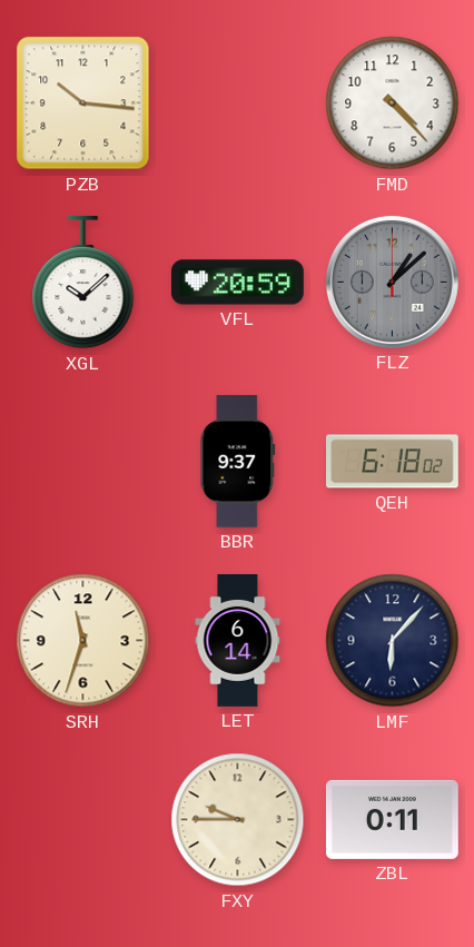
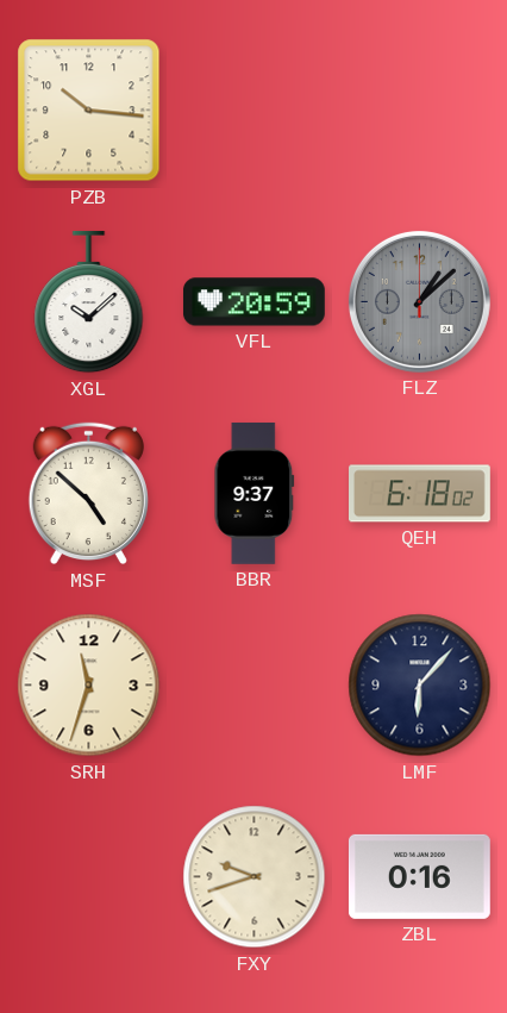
FMD: 4:23 -> none (393, 103)
MSF: none -> 4:52 (88, 494)
LET: 6:14 -> none (238, 641)
FXY: 9:45 -> 9:42 (255, 877)
ZBL: 0:11 -> 0:16 (419, 876)
